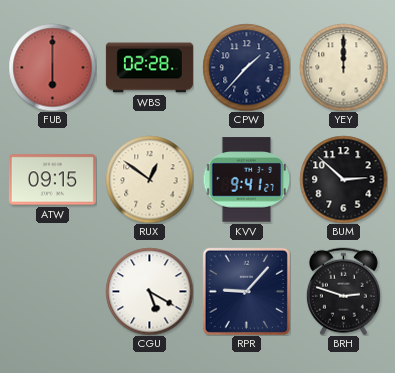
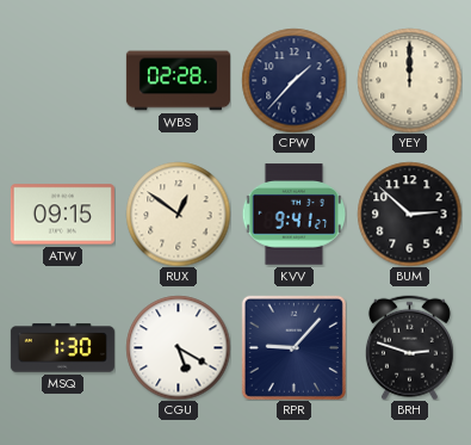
FUB: 6:00 -> none (52, 67)
MSQ: none -> 1:30 (62, 348)
